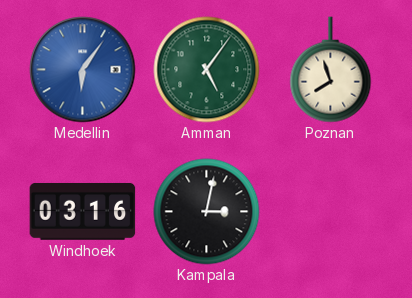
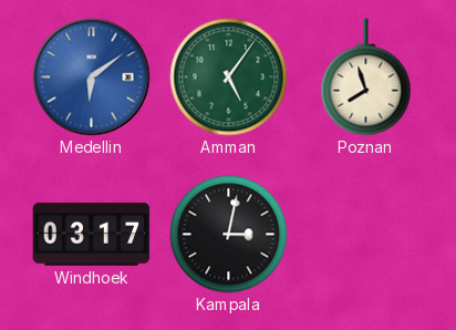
Medellin: 6:06 -> 6:09 (92, 78)
Windhoek: 03:16 -> 03:17 (92, 235)
